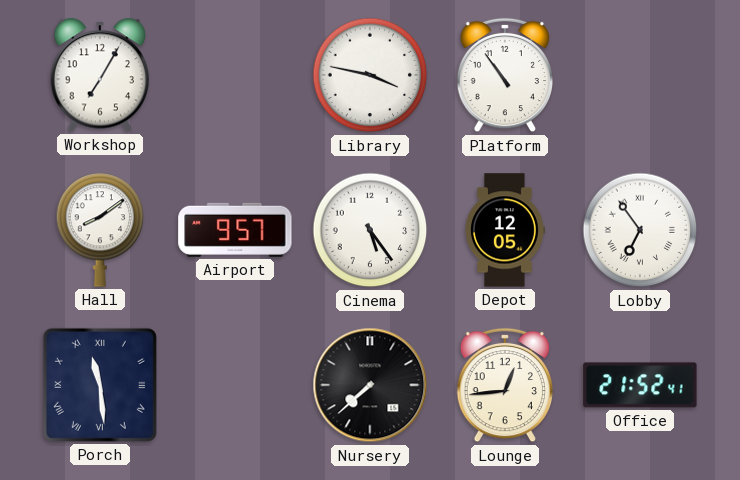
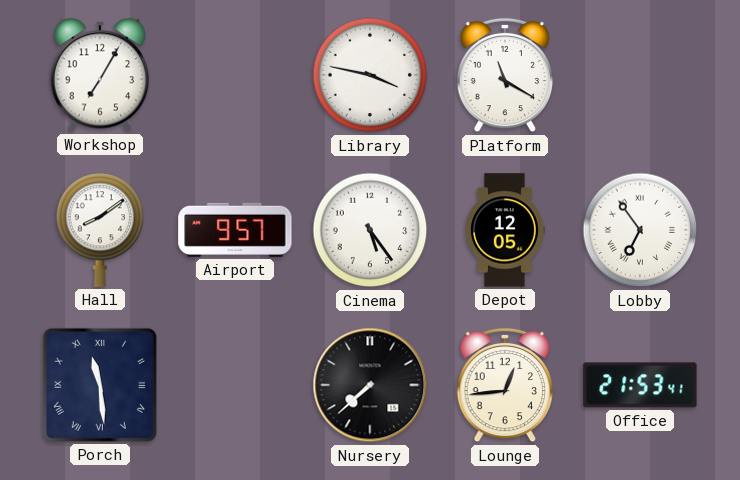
Platform: 10:54 -> 11:20 (504, 75)
Office: 21:52 -> 21:53 (640, 385)
